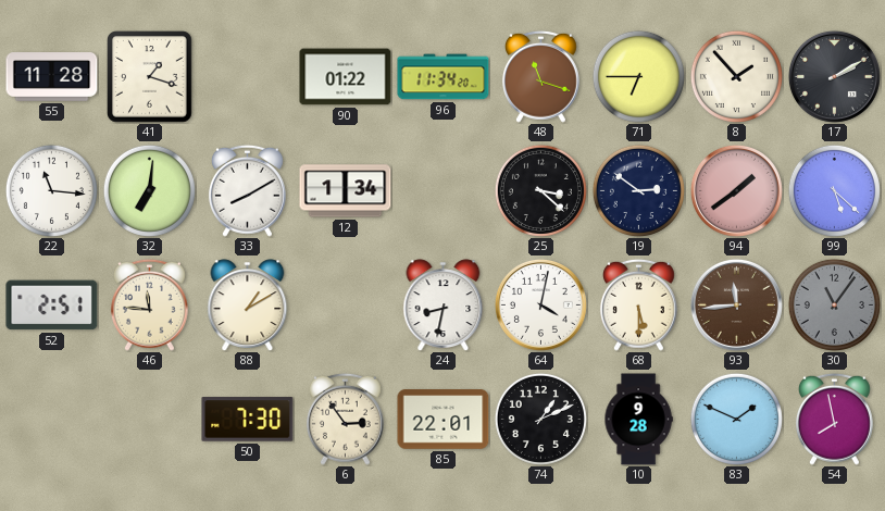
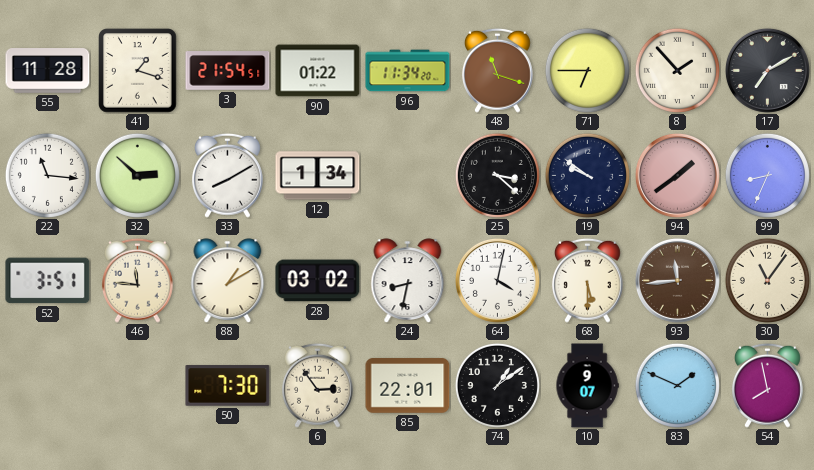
3: none -> 21:54 (228, 71)
17: 2:10 -> 7:10 (767, 70)
32: 7:01 -> 2:52 (137, 175)
19: 2:51 -> 9:51 (587, 175)
99: 5:22 -> 8:34 (767, 175)
52: 2:51 -> 3:51 (48, 281)
28: none -> 03:02 (318, 281)
30 dial: grey -> cream (767, 280)
74: 1:11 -> 1:09 (497, 385)
10: 9:28 -> 9:07 (587, 386)
